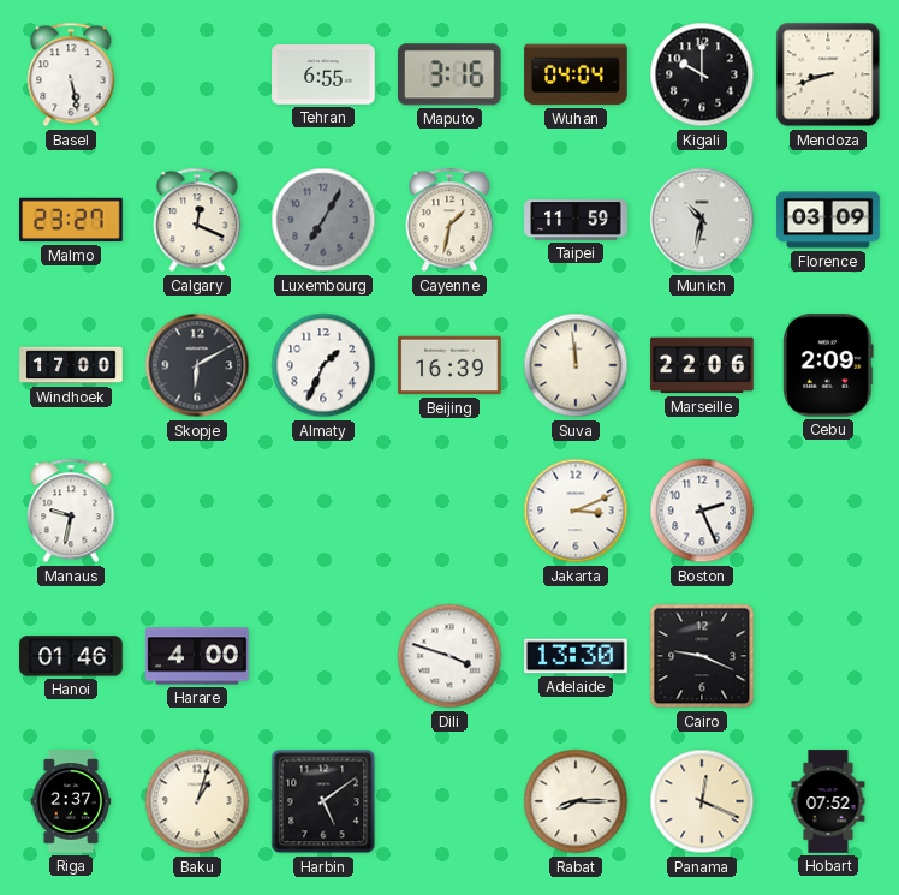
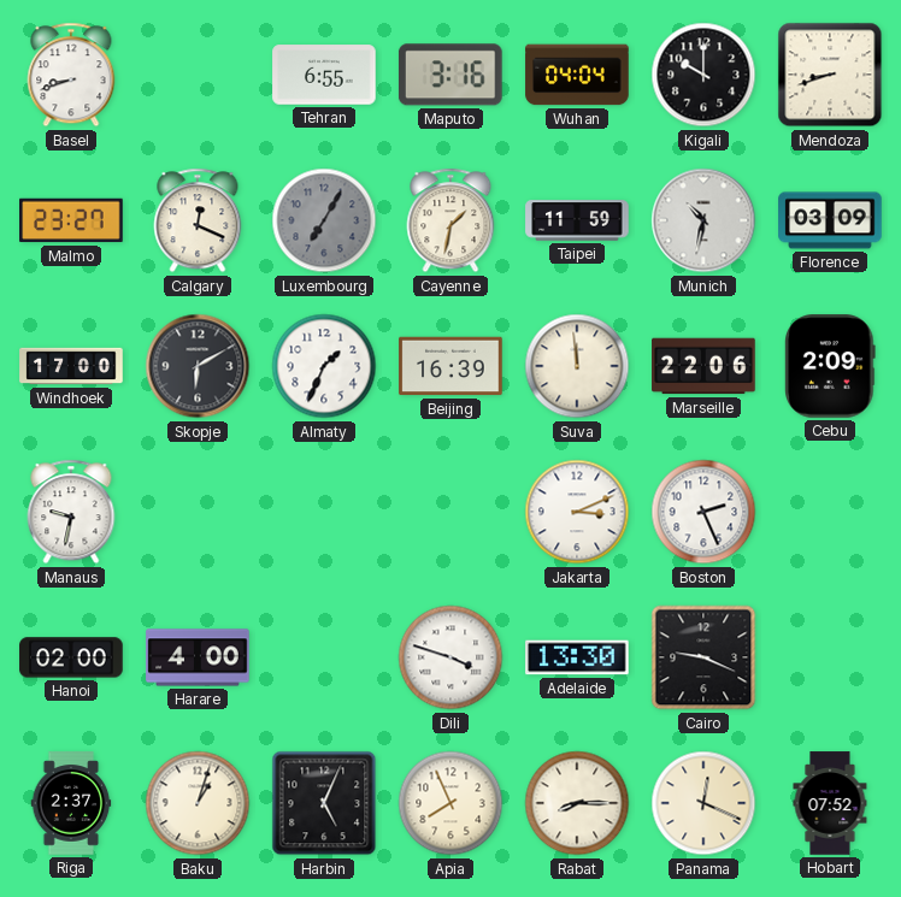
Basel: 5:28 -> 8:42 (71, 75)
Hanoi: 01:46 -> 02:00 (71, 657)
Harbin: 5:09 -> 5:04 (324, 803)
Apia: none -> 7:56 (450, 803)
